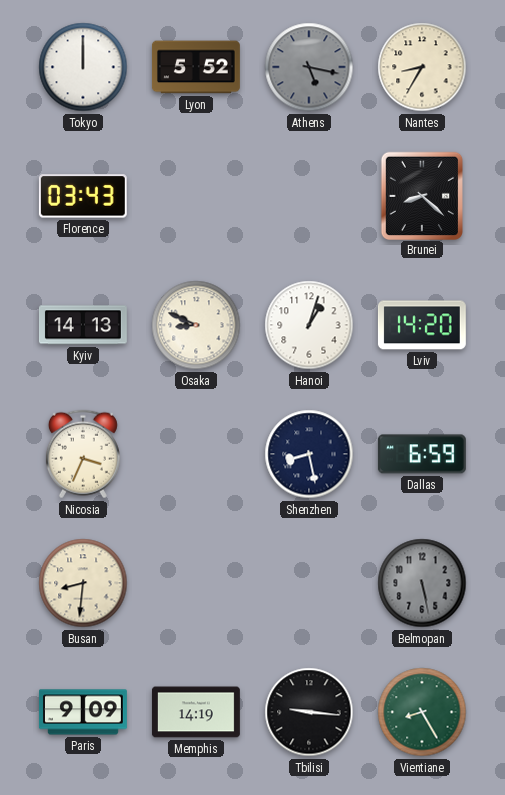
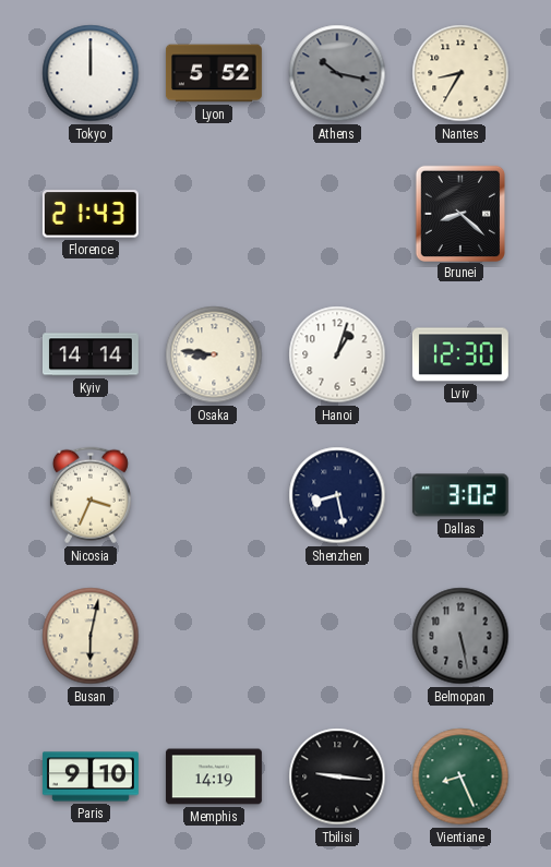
Athens: 5:17 -> 10:17 (337, 73)
Florence: 03:43 -> 21:43 (91, 214)
Kyiv: 14:13 -> 14:14 (91, 354)
Osaka: 8:49 -> 8:46 (214, 354)
Lviv: 14:20 -> 12:30 (460, 354)
Dallas: 6:59 -> 3:02 (460, 495)
Busan: 8:31 -> 6:02 (91, 636)
Paris: 9:09 -> 9:10 (91, 776)
Vientiane: 8:25 -> 8:26 (460, 776)
